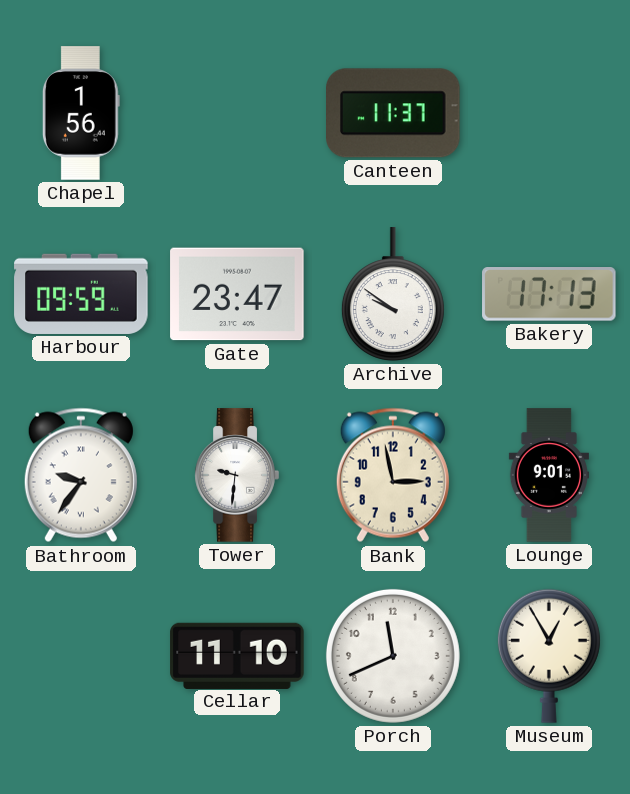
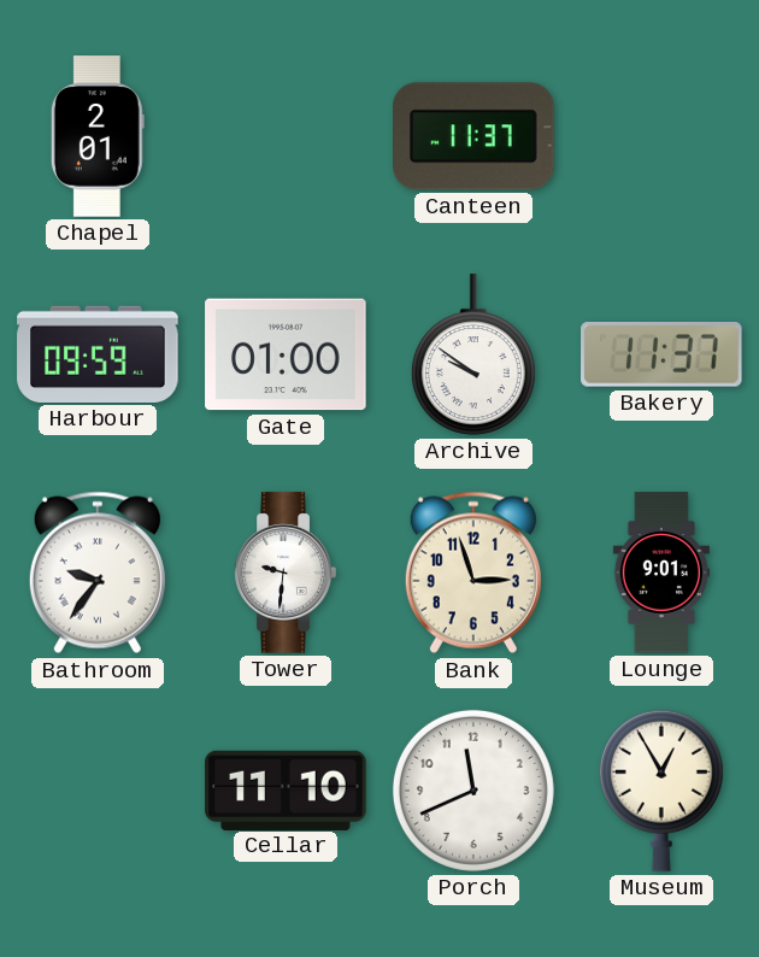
Chapel: 1:56 -> 2:01 (98, 136)
Gate: 23:47 -> 01:00 (286, 354)
Bakery: 17:13 -> 11:37 (661, 356)
Bank: 2:58 -> 2:57 (473, 573)
